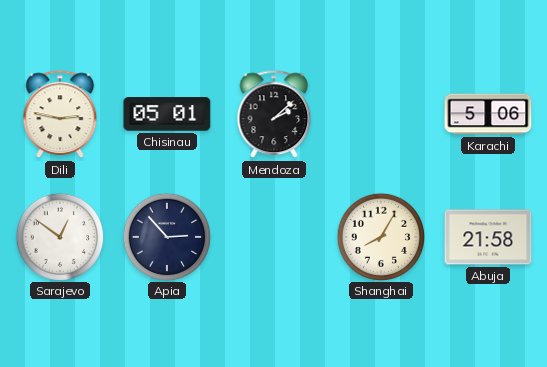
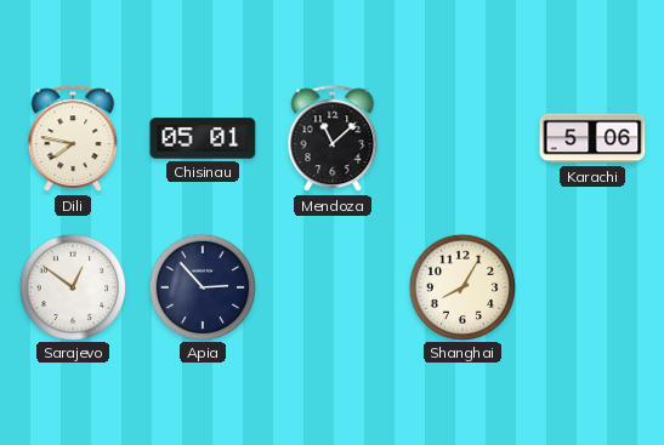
Dili: 2:47 -> 7:47 (73, 139)
Mendoza: 2:08 -> 11:08 (333, 139)
Abuja: 21:58 -> none (488, 237)
